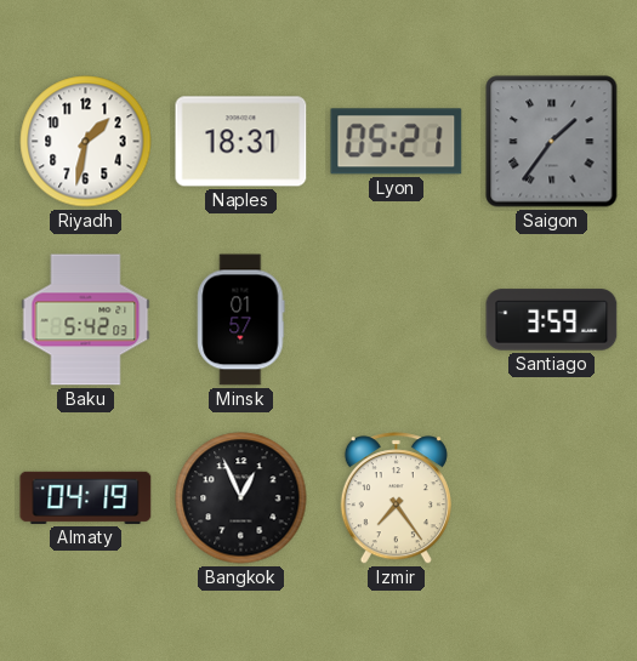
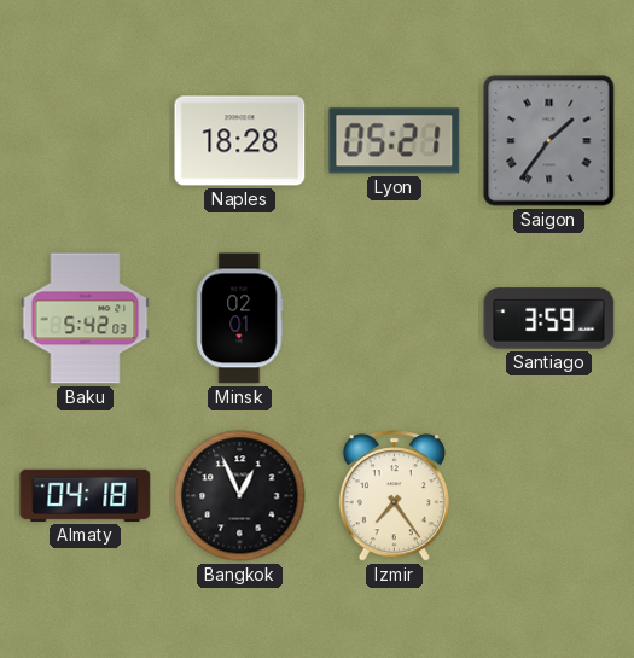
Riyadh: 1:32 -> none (86, 142)
Naples: 18:31 -> 18:28 (240, 141)
Minsk: 01:57 -> 02:01 (240, 319)
Almaty: 04:19 -> 04:18 (86, 495)
